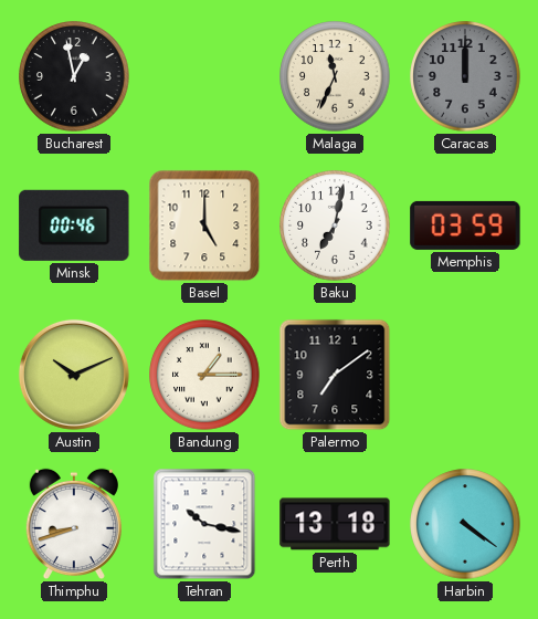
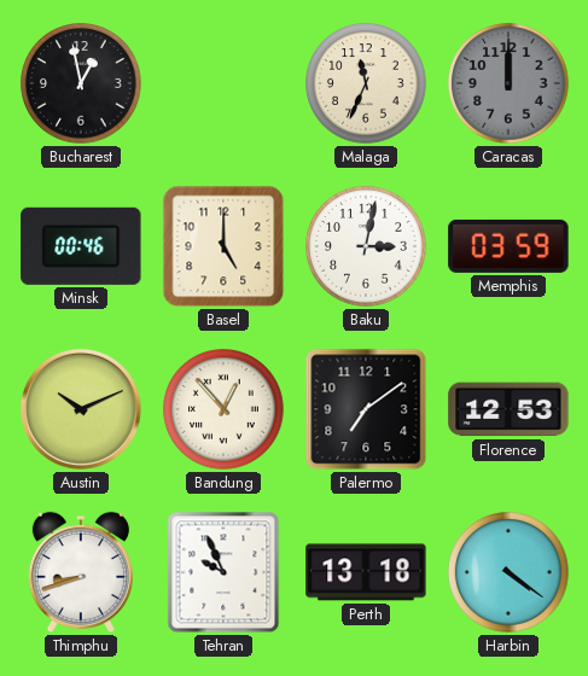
Baku: 7:02 -> 3:02 (366, 246)
Bandung: 1:15 -> 12:53 (223, 409)
Florence: none -> 12:53 (508, 409)
Tehran: 10:17 -> 9:56 (223, 572)
